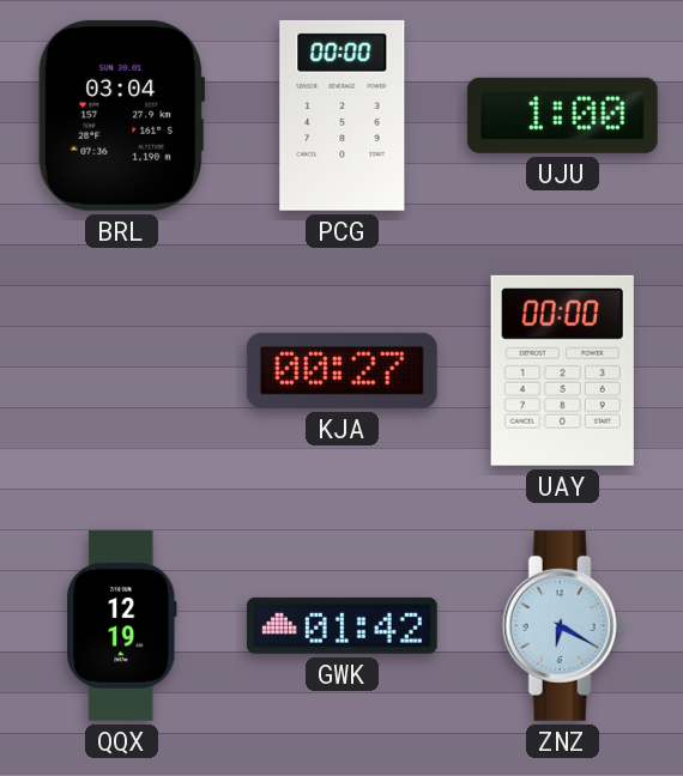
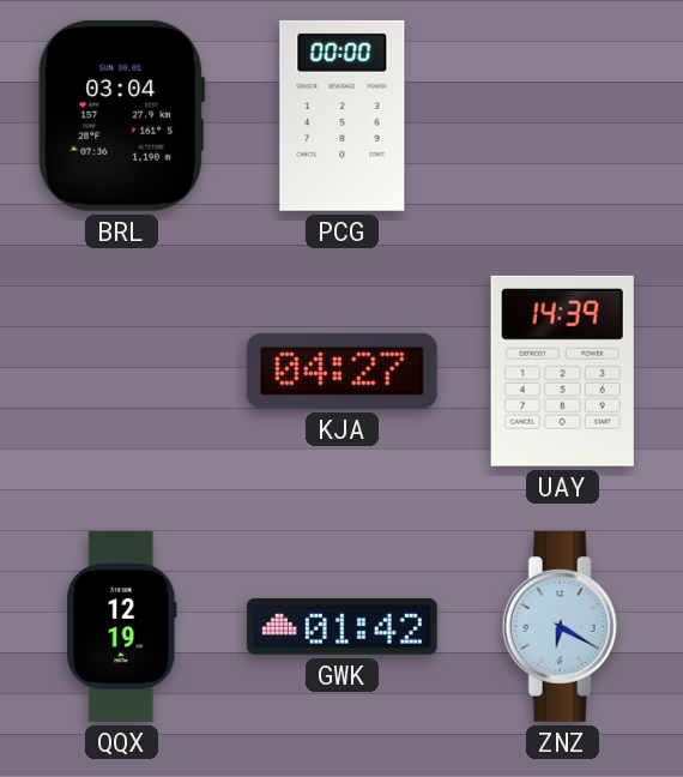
UJU: 1:00 -> none (562, 115)
KJA: 00:27 -> 04:27 (341, 371)
UAY: 00:00 -> 14:39 (562, 371)
